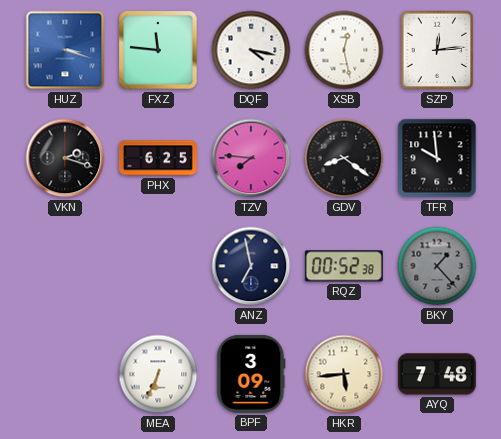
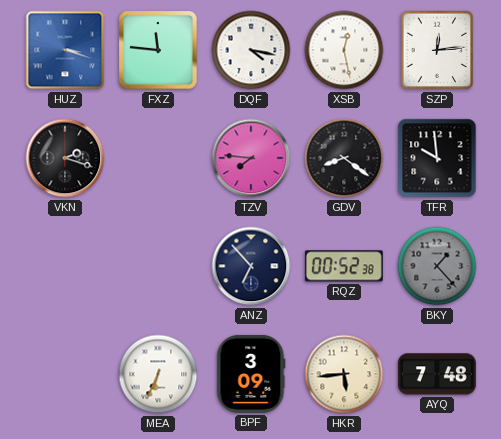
PHX: 6:25 -> none (158, 158)
ANZ: 6:58 -> 6:53 (251, 266)
